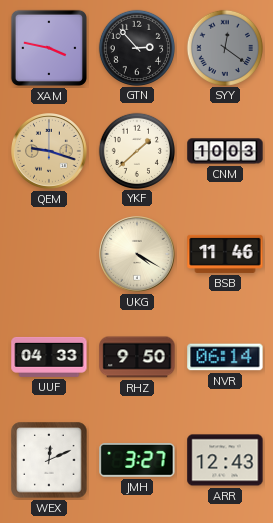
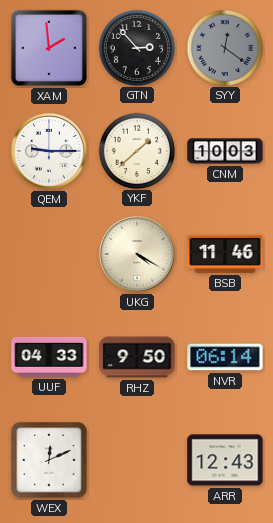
XAM: 3:47 -> 1:59 (49, 48)
QEM: 9:18 -> 9:15 (50, 152)
QEM dial: champagne -> white (50, 152)
JMH: 3:27 -> none (137, 461)
